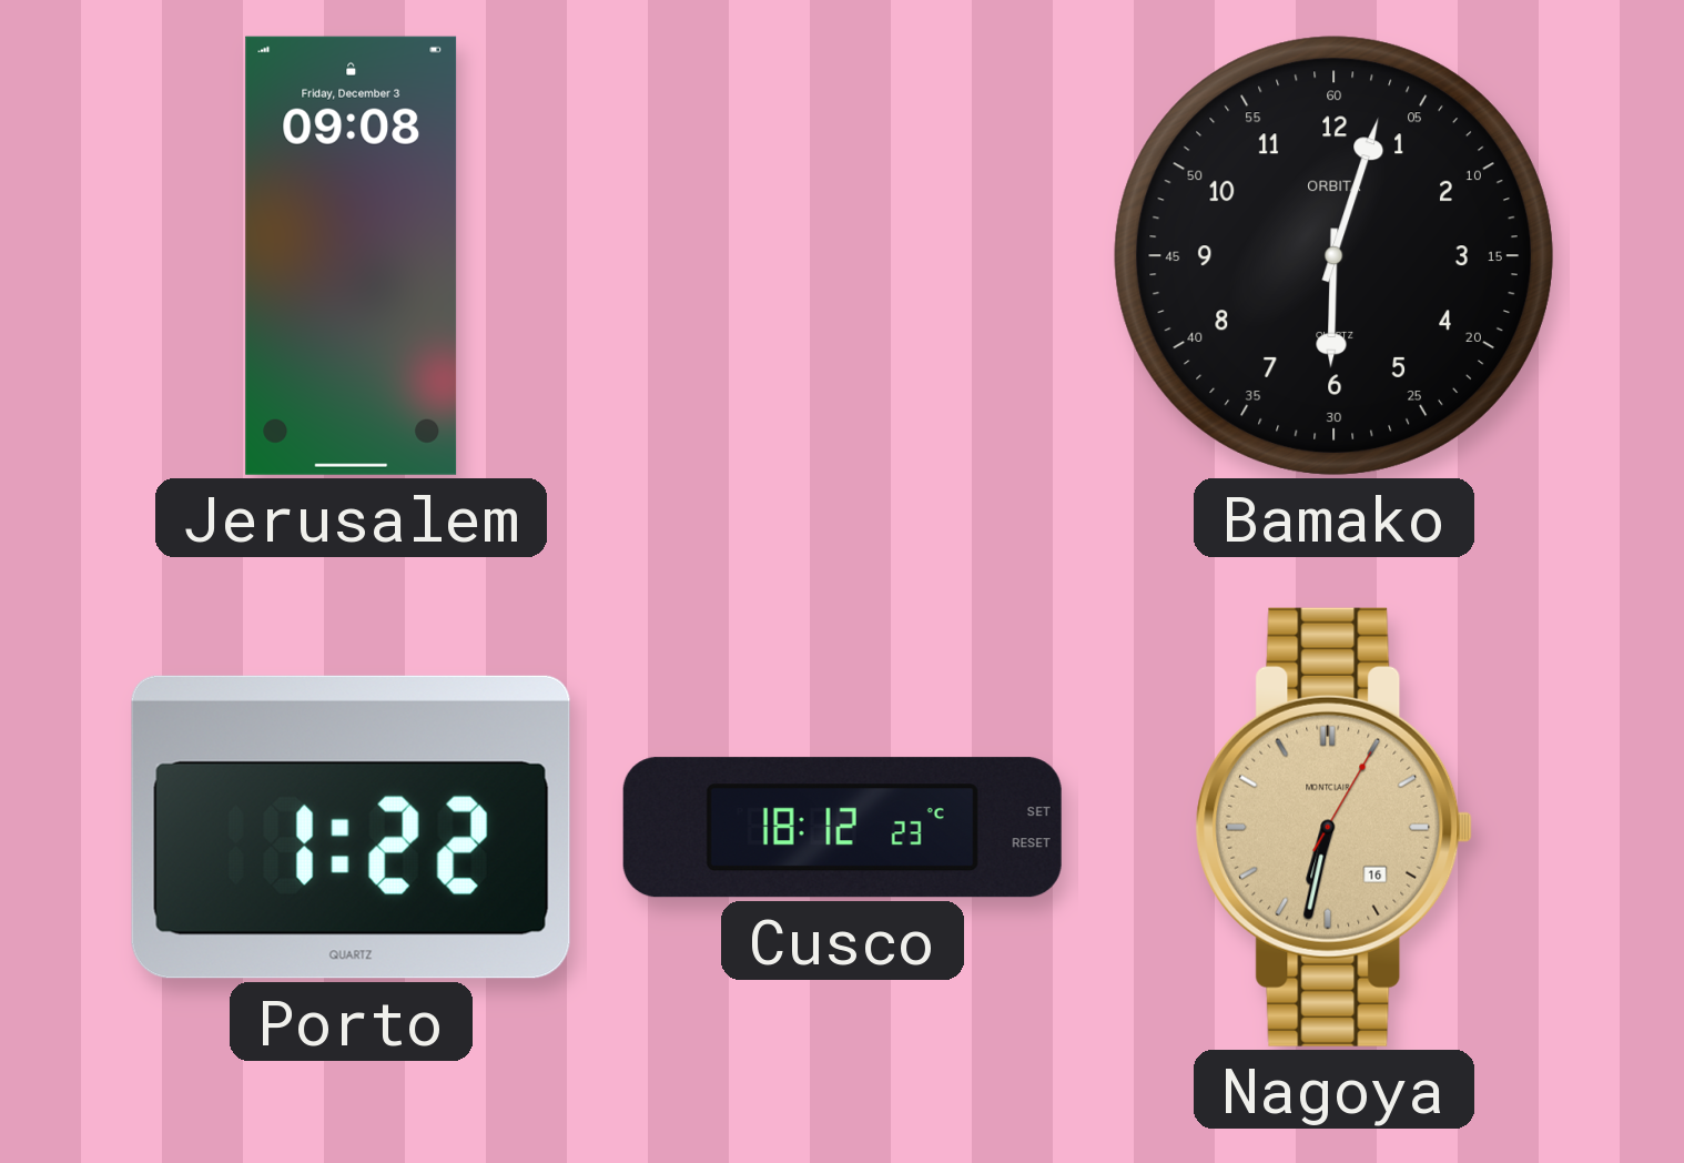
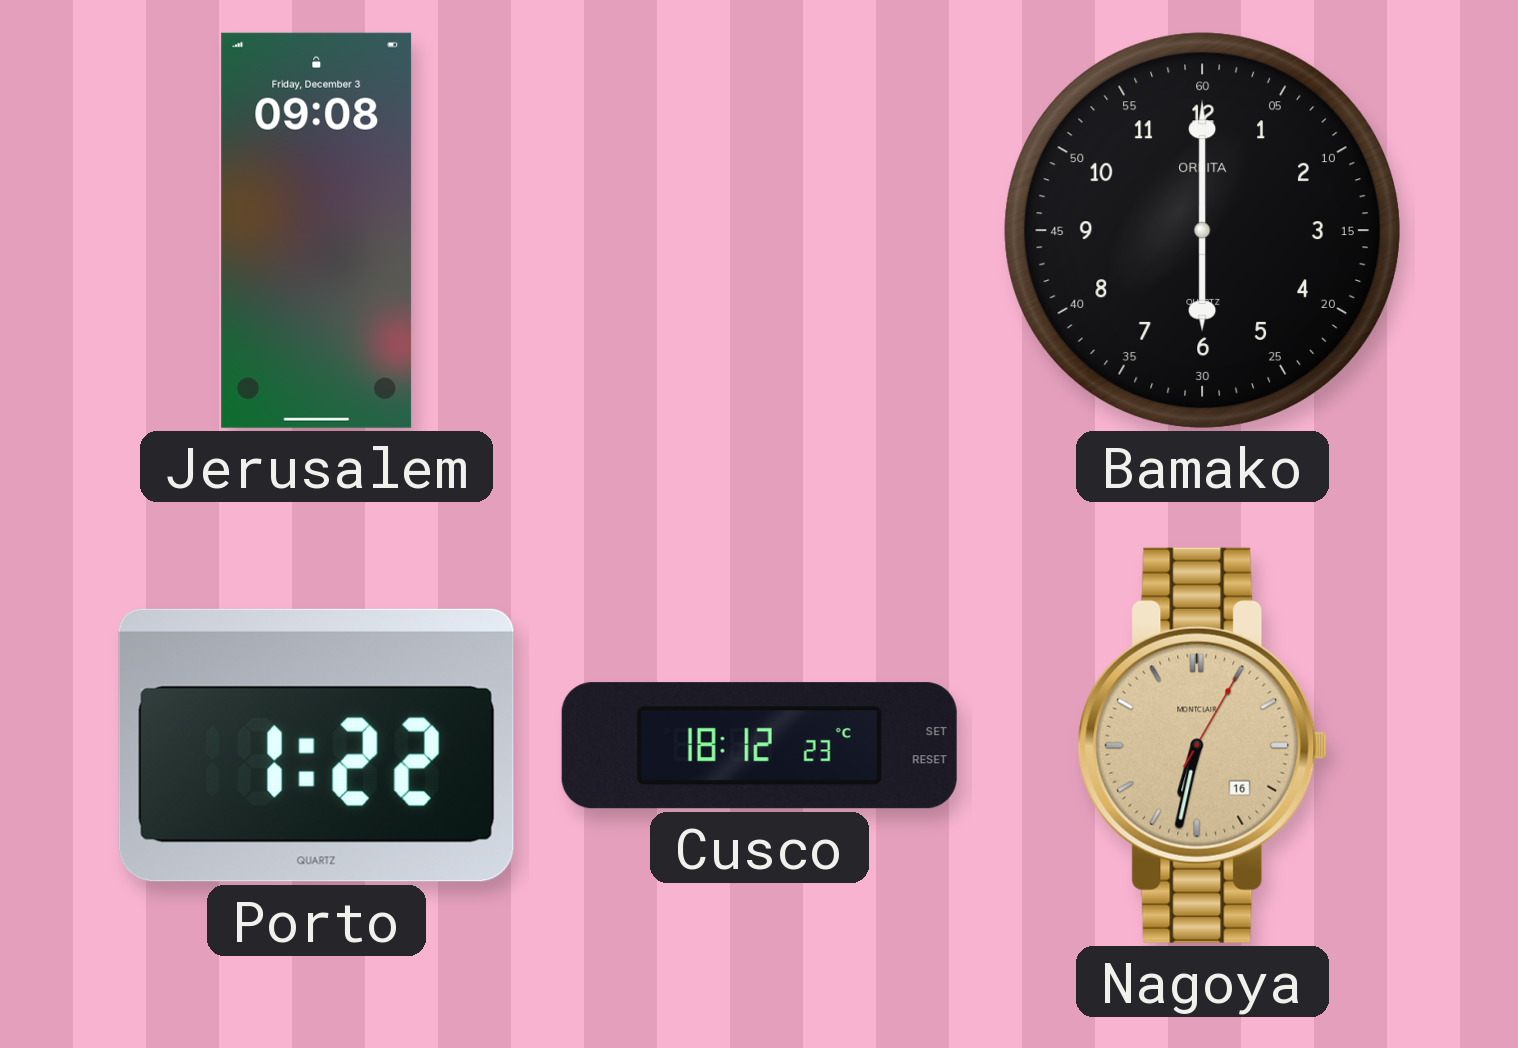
Bamako: 6:03 -> 6:00 (1202, 230)
